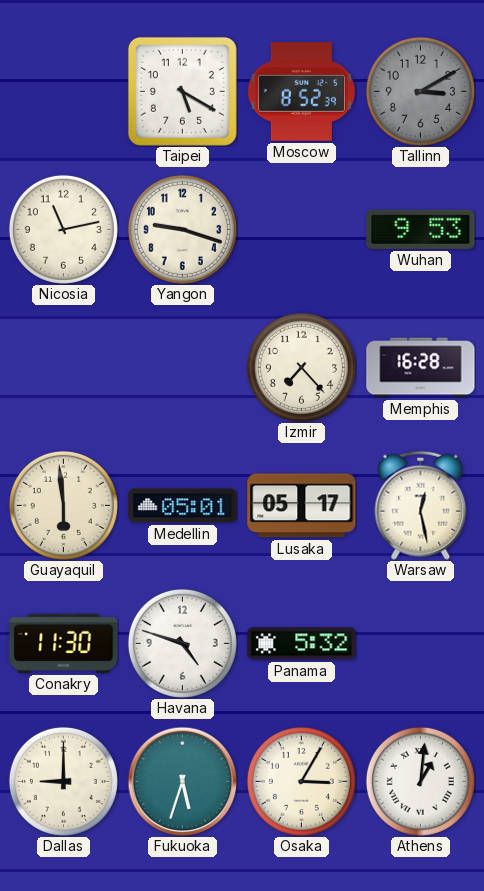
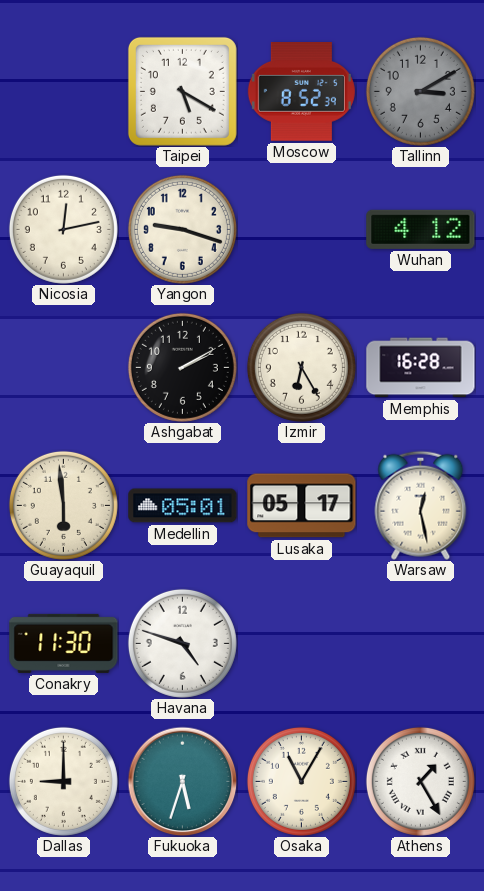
Nicosia: 11:13 -> 12:13 (63, 229)
Wuhan: 9:53 -> 4:12 (421, 229)
Ashgabat: none -> 2:10 (182, 367)
Izmir: 7:23 -> 6:25 (301, 367)
Panama: 5:32 -> none (302, 644)
Osaka: 3:05 -> 11:05 (301, 781)
Athens: 1:01 -> 1:25 (420, 781)
